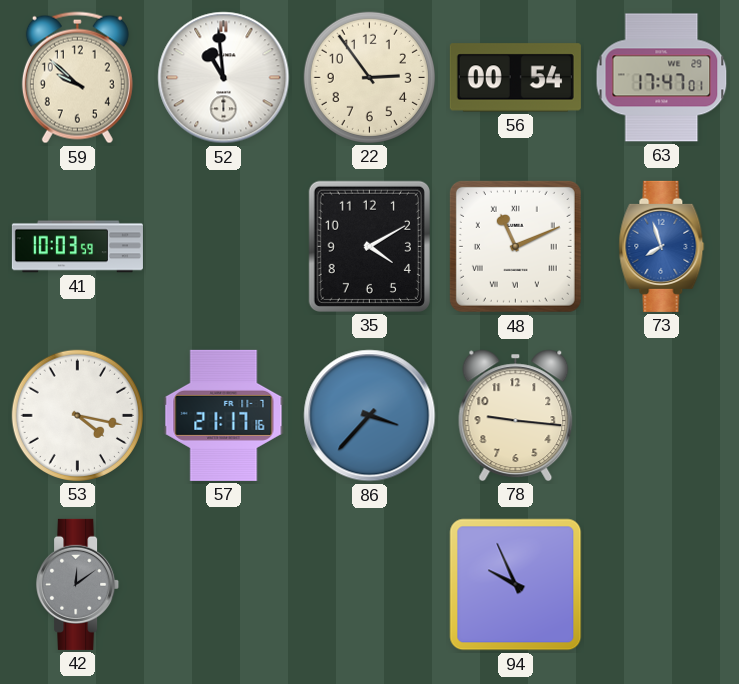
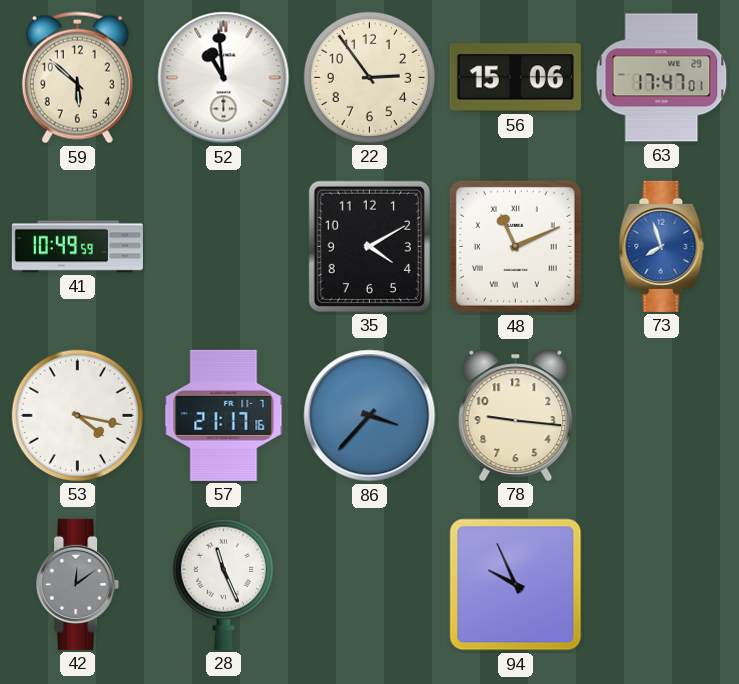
59: 9:52 -> 5:52 (77, 78)
56: 00:54 -> 15:06 (515, 78)
41: 10:03 -> 10:49 (77, 247)
28: none -> 11:26 (223, 584)
